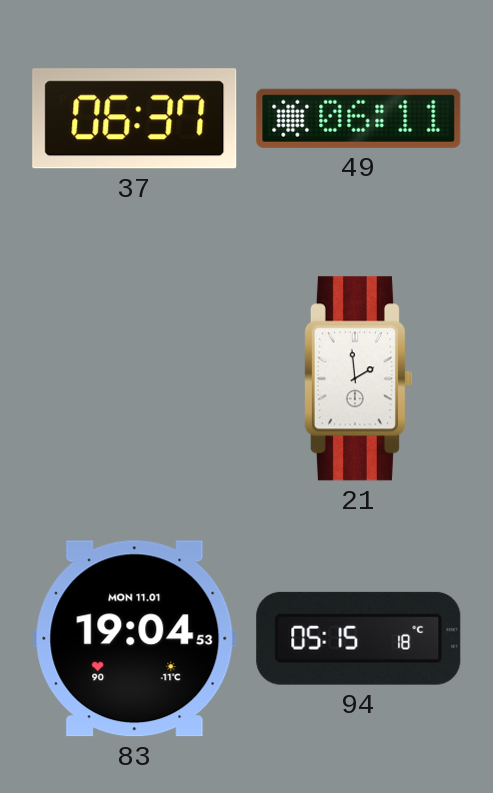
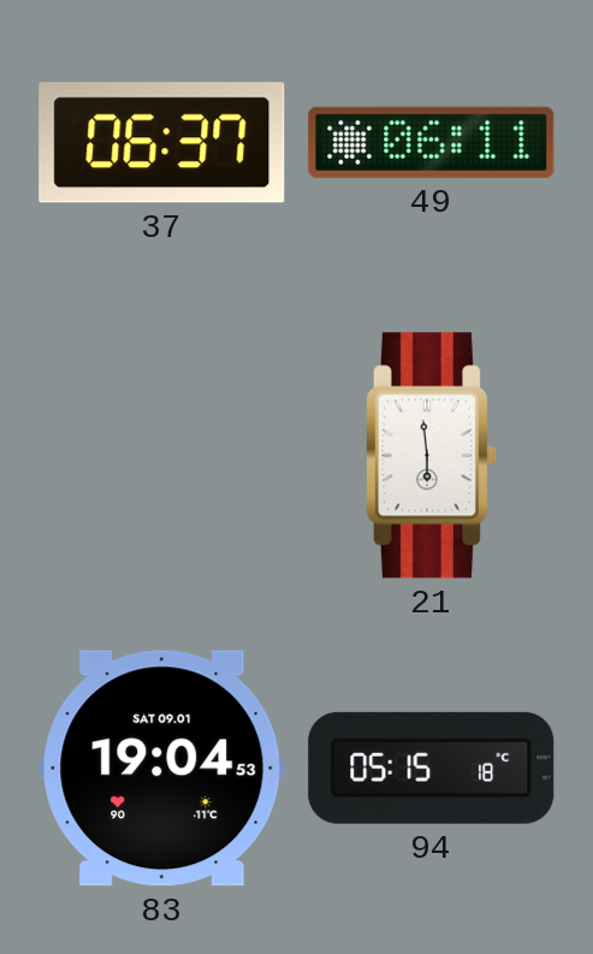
21: 1:59 -> 5:59 (431, 456)
83 date: MON 11.01 -> SAT 09.01 (162, 769)
